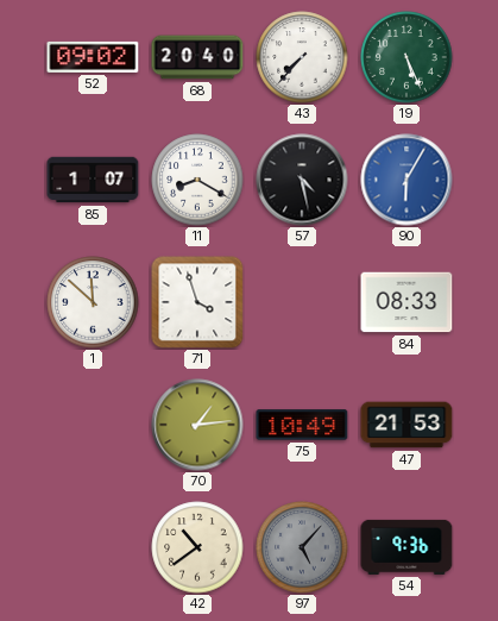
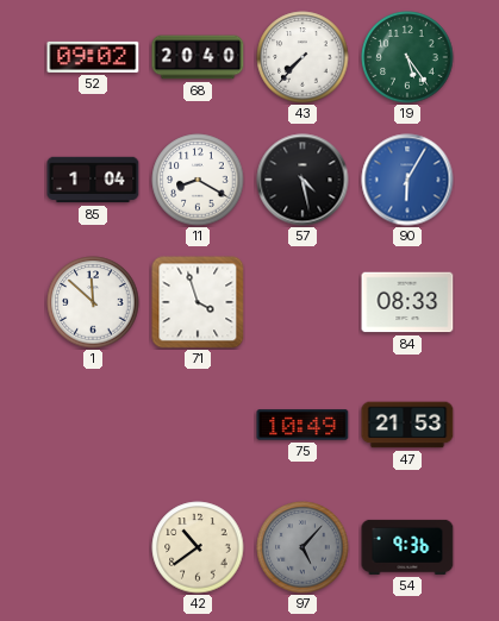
19: 5:26 -> 5:24 (407, 57)
85: 1:07 -> 1:04 (93, 180)
70: 1:14 -> none (197, 425)
